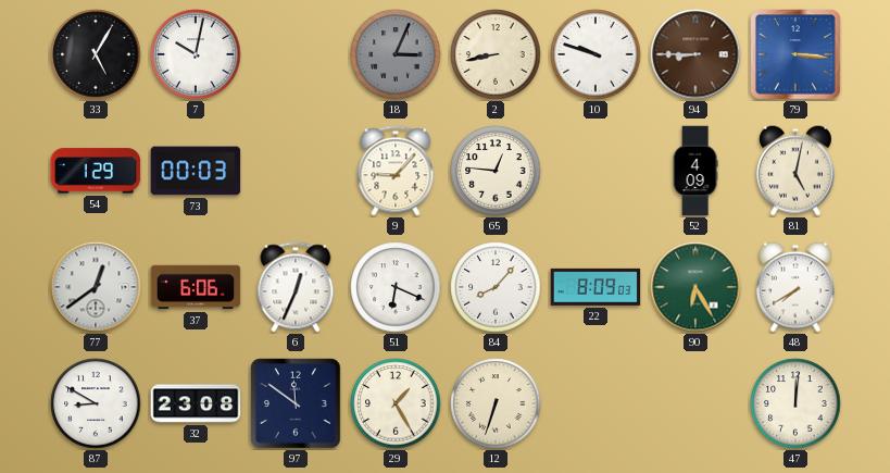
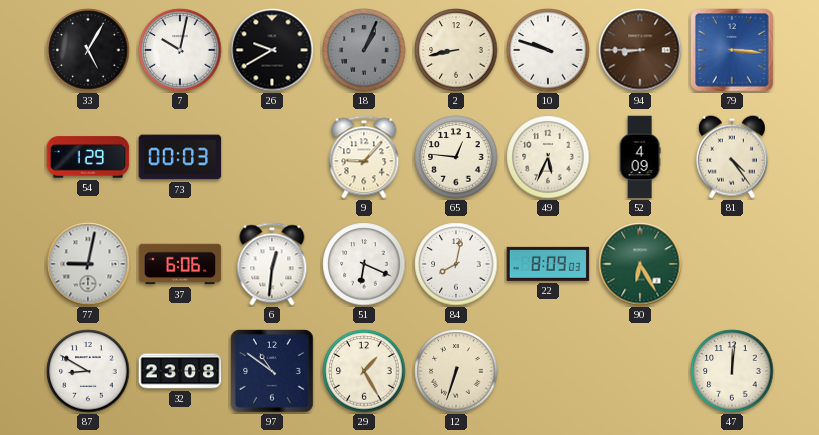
26: none -> 9:40 (272, 50)
18: 3:04 -> 1:04 (364, 50)
49: none -> 5:34 (548, 157)
81: 5:02 -> 4:24 (732, 157)
77: 12:39 -> 9:02 (88, 264)
6: 12:34 -> 12:31 (272, 264)
84: 8:07 -> 8:02 (456, 264)
48: 7:40 -> none (795, 287)
97: 11:51 -> 10:51 (272, 371)
